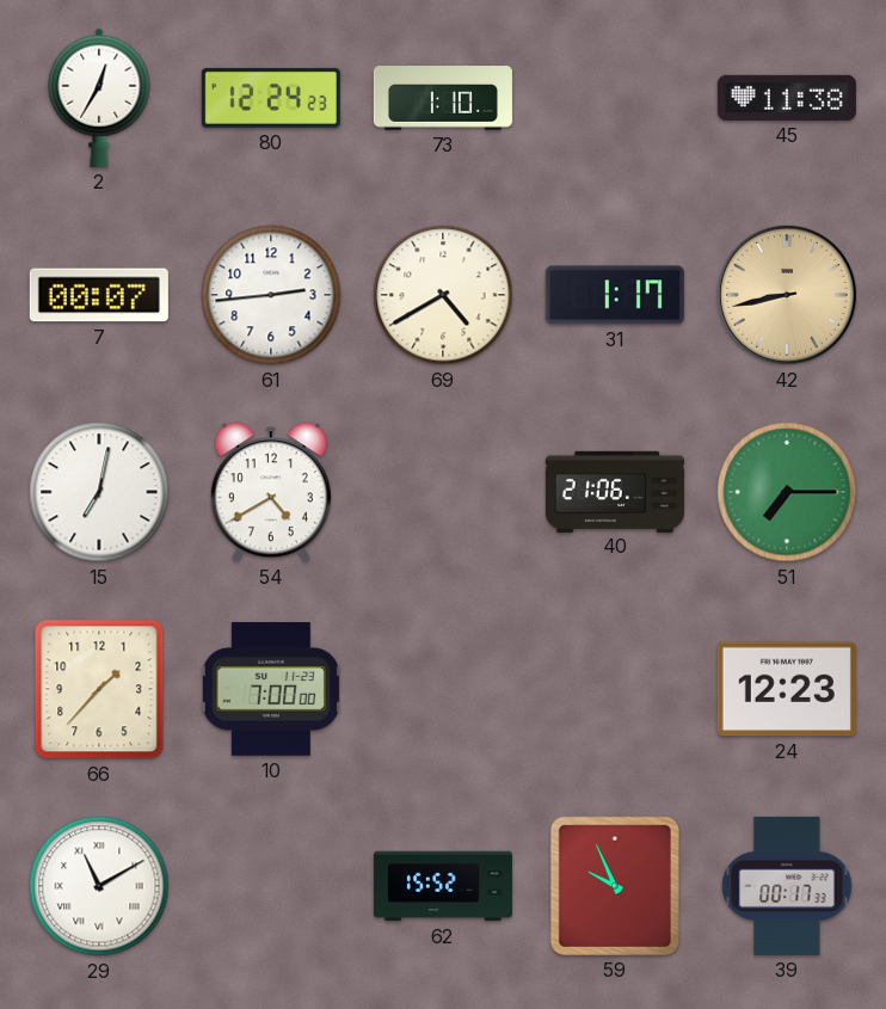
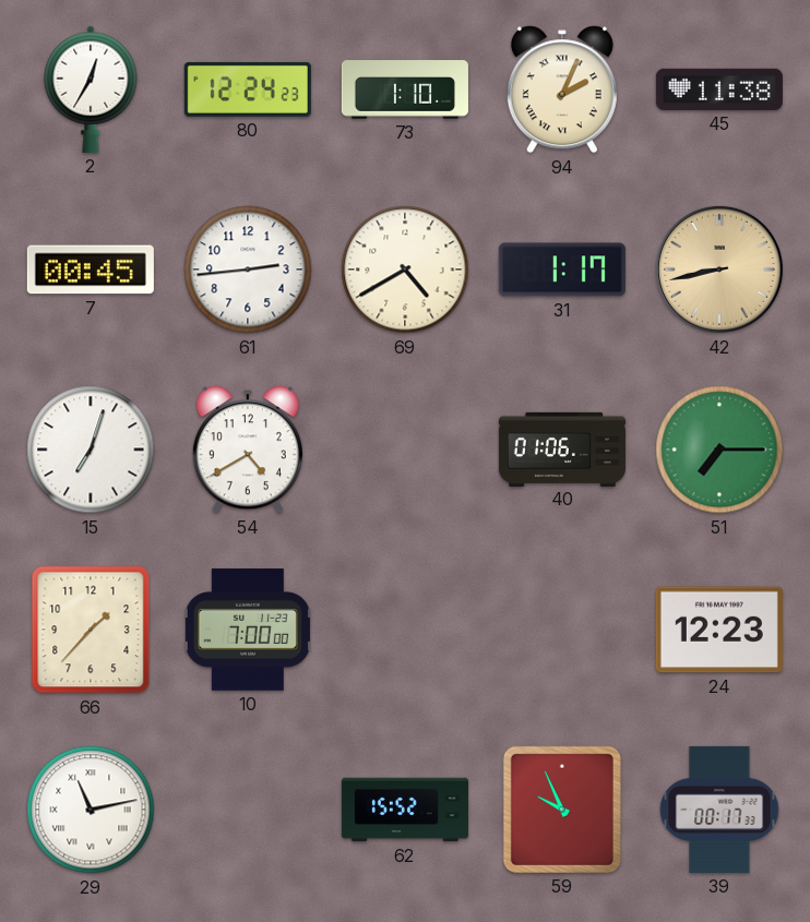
94: none -> 2:04 (562, 89)
7: 00:07 -> 00:45 (91, 270)
15: 7:02 -> 7:03 (91, 450)
40: 21:06 -> 01:06 (562, 448)
29: 11:10 -> 11:13 (91, 810)
